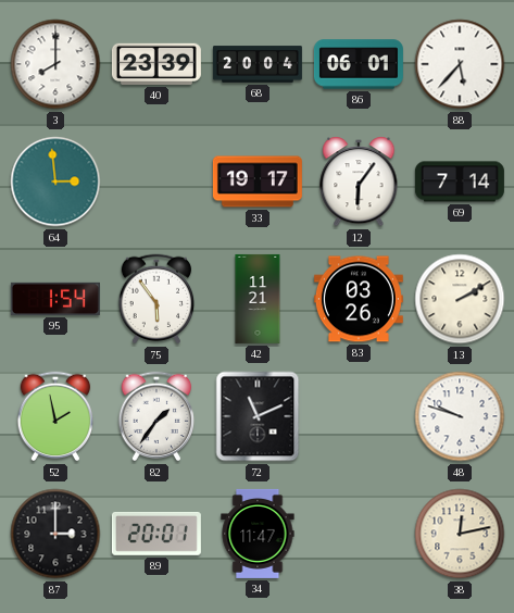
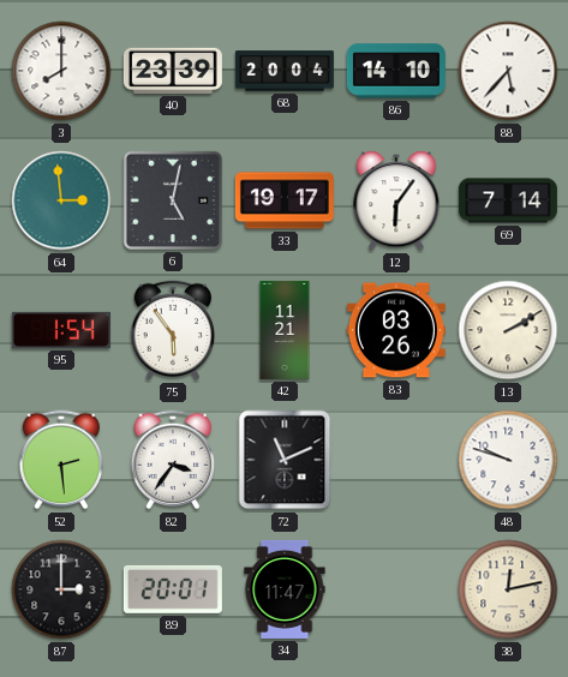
86: 06:01 -> 14:10 (396, 71)
6: none -> 5:02 (173, 200)
52: 1:58 -> 2:29 (61, 460)
82: 1:36 -> 3:36 (173, 460)
